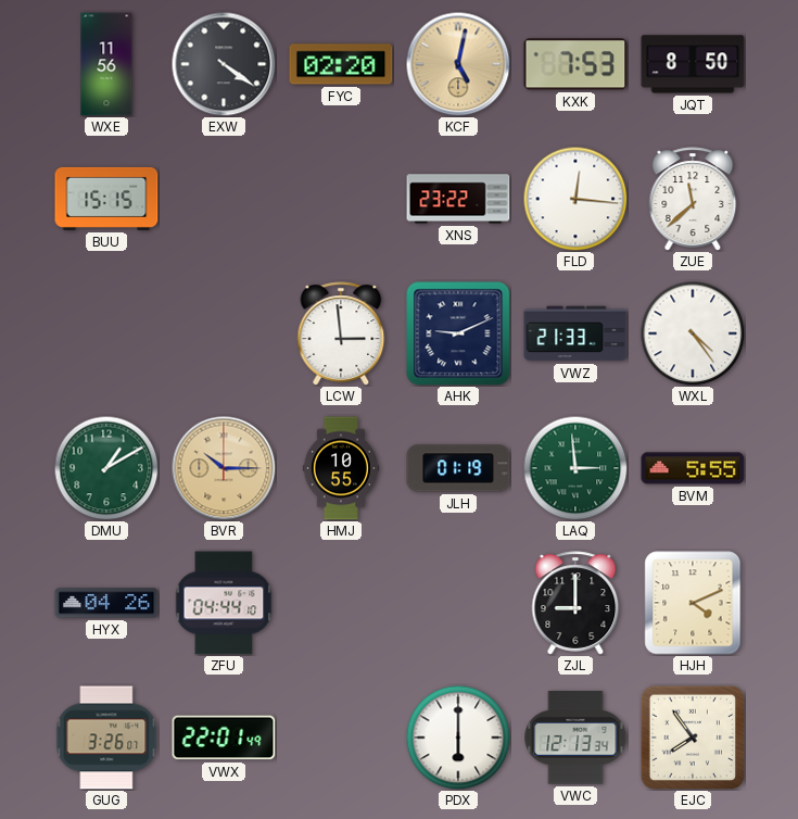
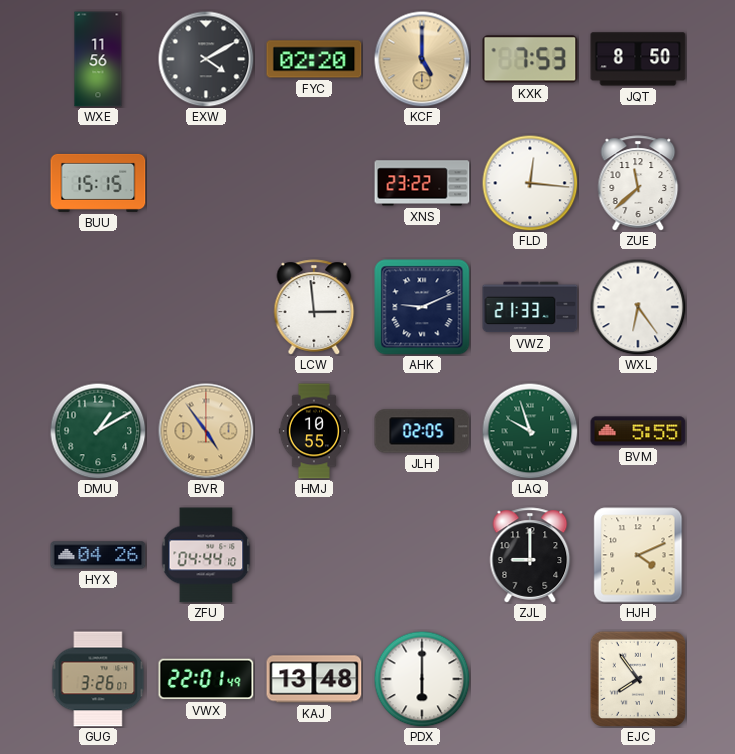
EXW: 4:21 -> 4:10 (206, 59)
KCF: 5:02 -> 5:00 (422, 59)
WXL: 4:24 -> 6:24 (638, 307)
BVR: 10:15 -> 4:54 (206, 431)
JLH: 01:19 -> 02:05 (422, 431)
LAQ: 2:59 -> 9:57 (530, 431)
KAJ: none -> 13:48 (314, 679)
VWC: 12:13 -> none (575, 738)
